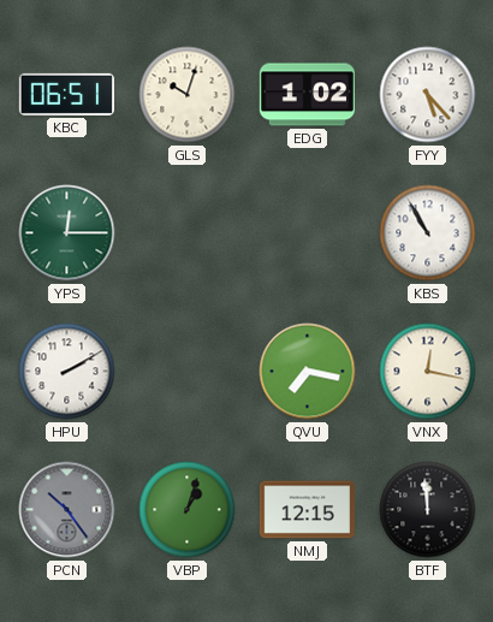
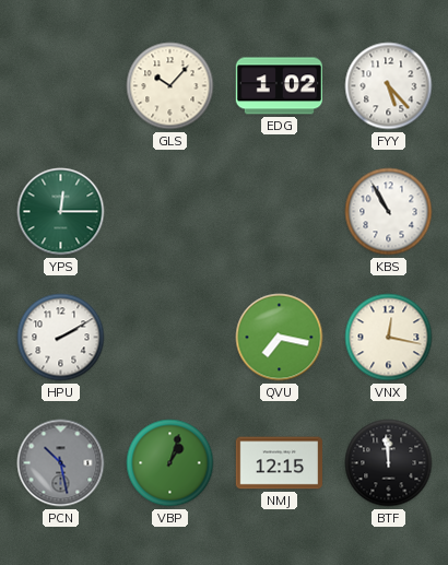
KBC: 06:51 -> none (66, 94)
GLS: 10:03 -> 10:07 (170, 86)
PCN: 10:24 -> 10:28 (61, 463)
